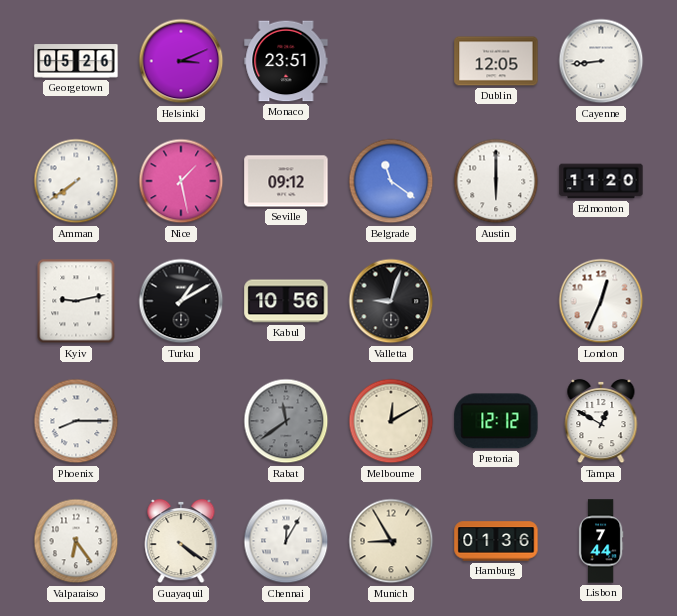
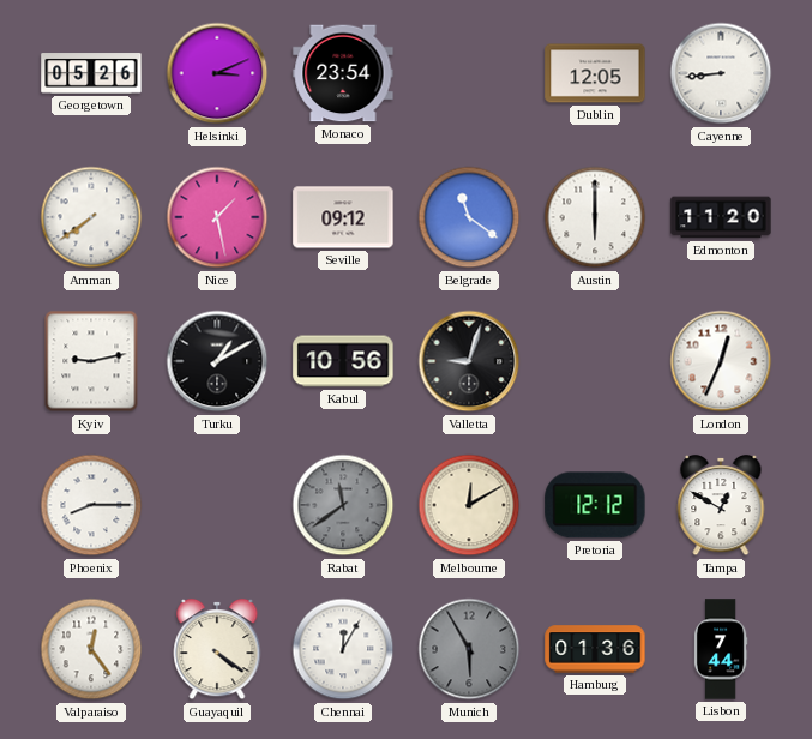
Monaco: 23:51 -> 23:54 (343, 73)
Valparaiso: 6:24 -> 12:24 (91, 649)
Munich: 8:55 -> 5:55 (469, 649)
Munich dial: cream -> grey (469, 649)
